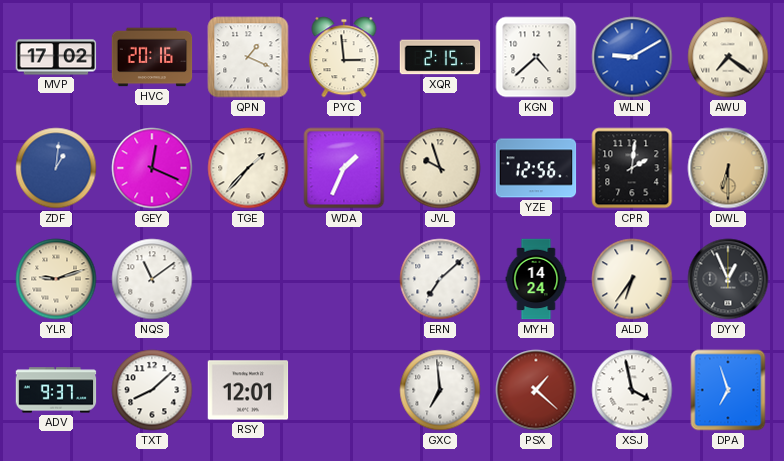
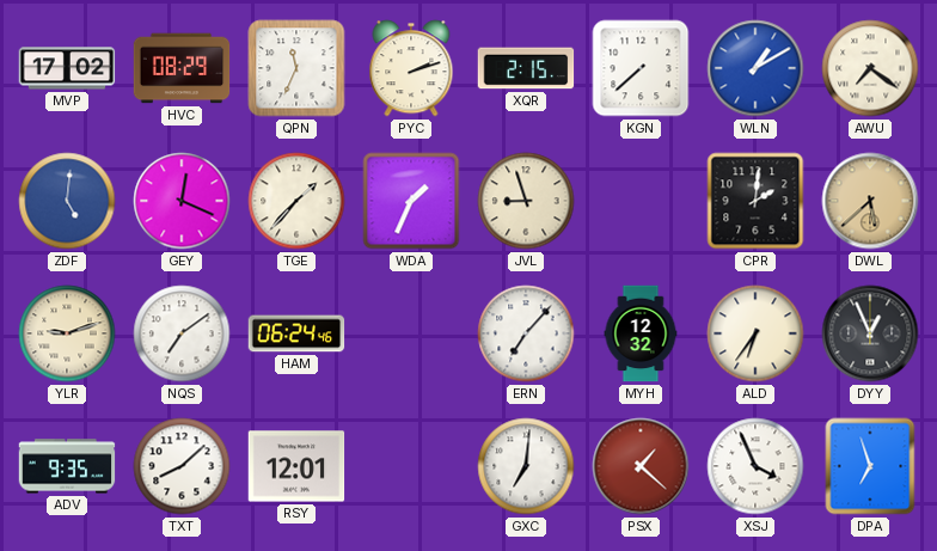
HVC: 20:16 -> 08:29 (182, 68)
QPN: 1:19 -> 11:34 (296, 68)
PYC: 2:59 -> 2:12 (411, 68)
KGN: 4:38 -> 7:38 (641, 68)
WLN: 9:10 -> 1:10 (755, 68)
ZDF: 1:01 -> 5:01 (67, 201)
JVL: 9:57 -> 8:57 (526, 201)
YZE: 12:56 -> none (536, 168)
DWL: 6:30 -> 5:38 (870, 201)
NQS: 11:09 -> 7:09 (182, 333)
HAM: none -> 06:24 (296, 333)
ERN: 7:08 -> 7:07 (526, 333)
MYH: 14:24 -> 12:32 (641, 333)
ADV: 9:37 -> 9:35 (67, 466)
GXC: 6:59 -> 7:01 (526, 466)
XSJ: 3:58 -> 3:56 (755, 466)
